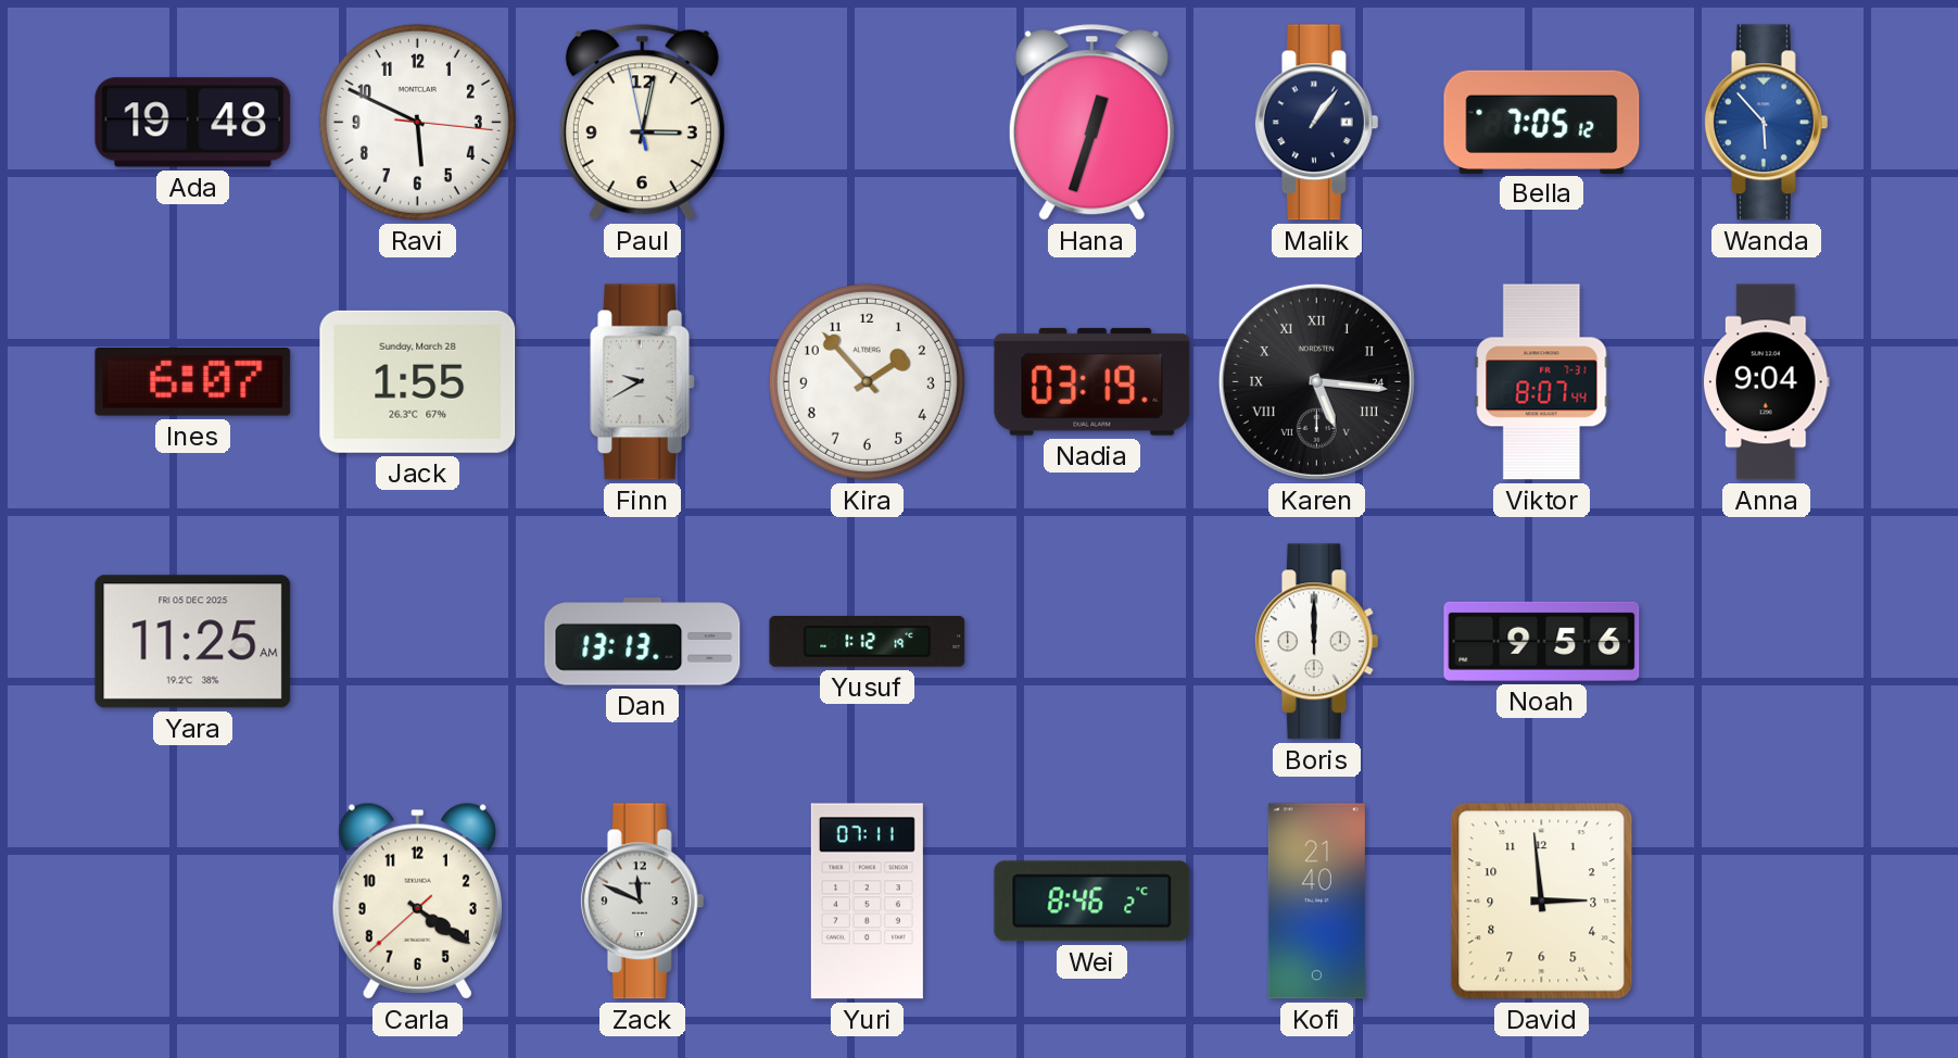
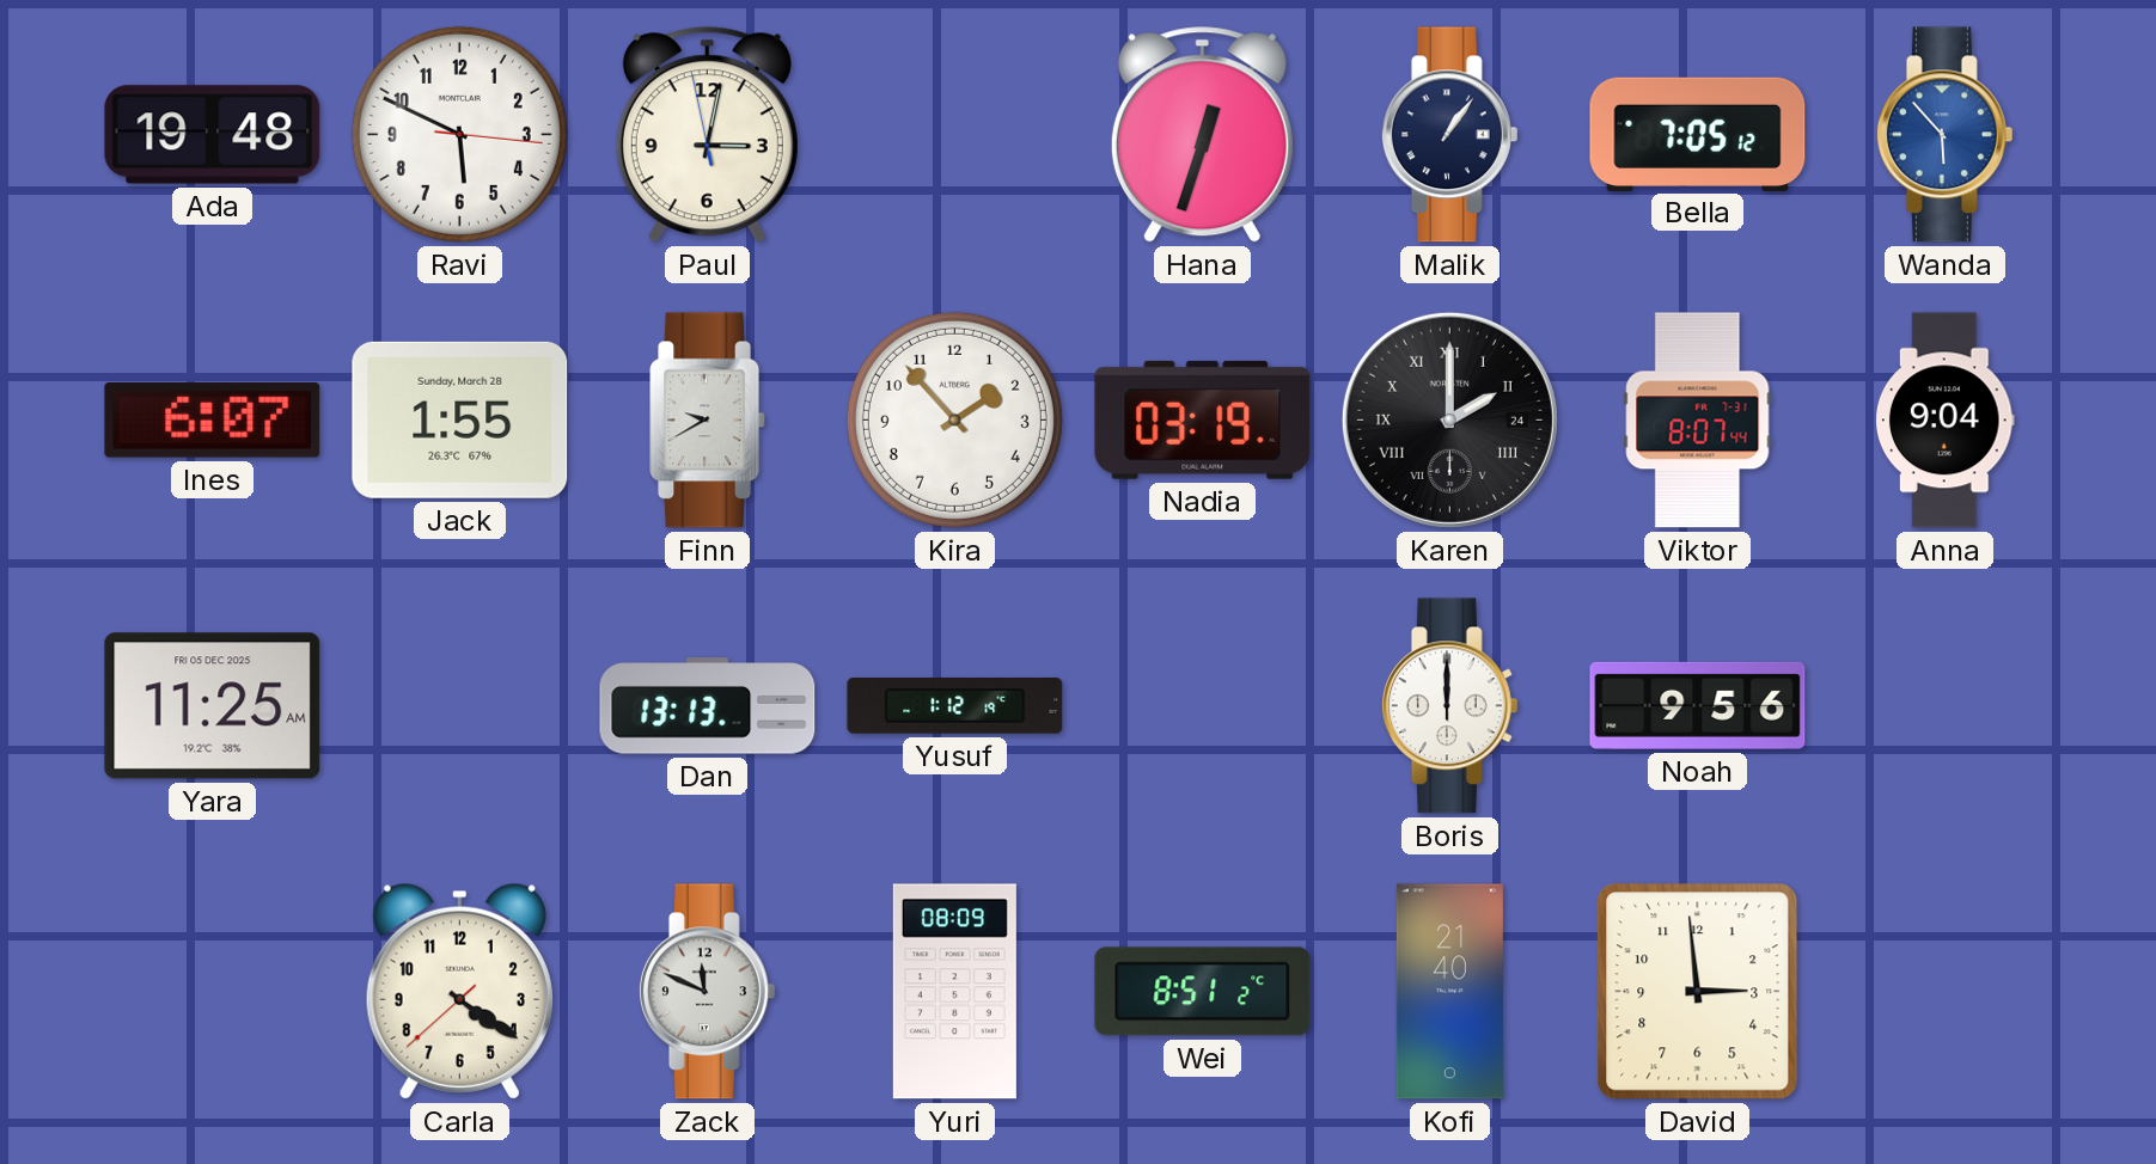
Karen: 5:16 -> 2:00 (1449, 419)
Yuri: 07:11 -> 08:09 (954, 992)
Wei: 8:46 -> 8:51 (1203, 992)
